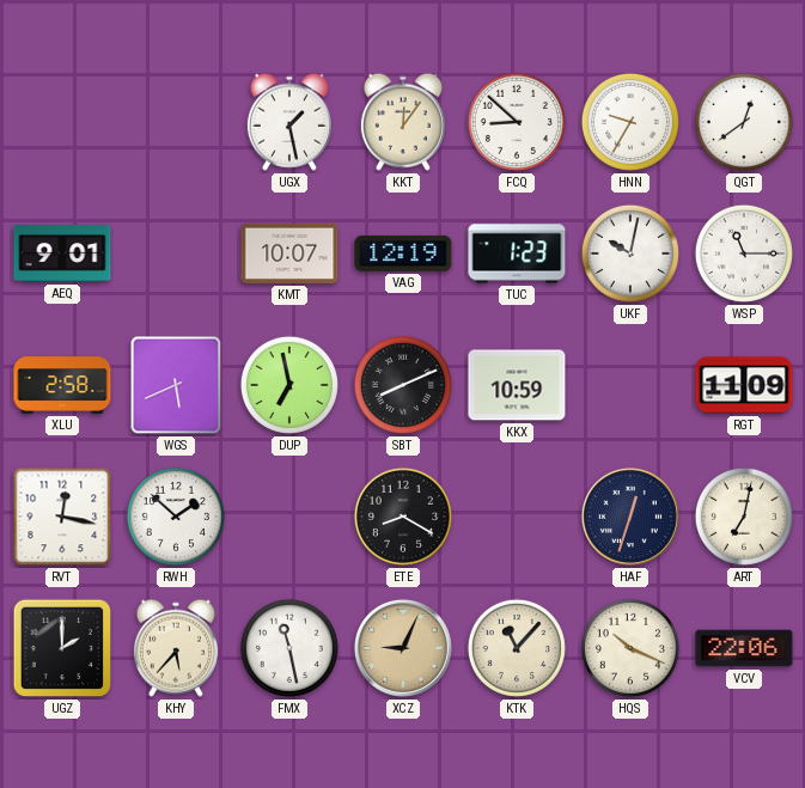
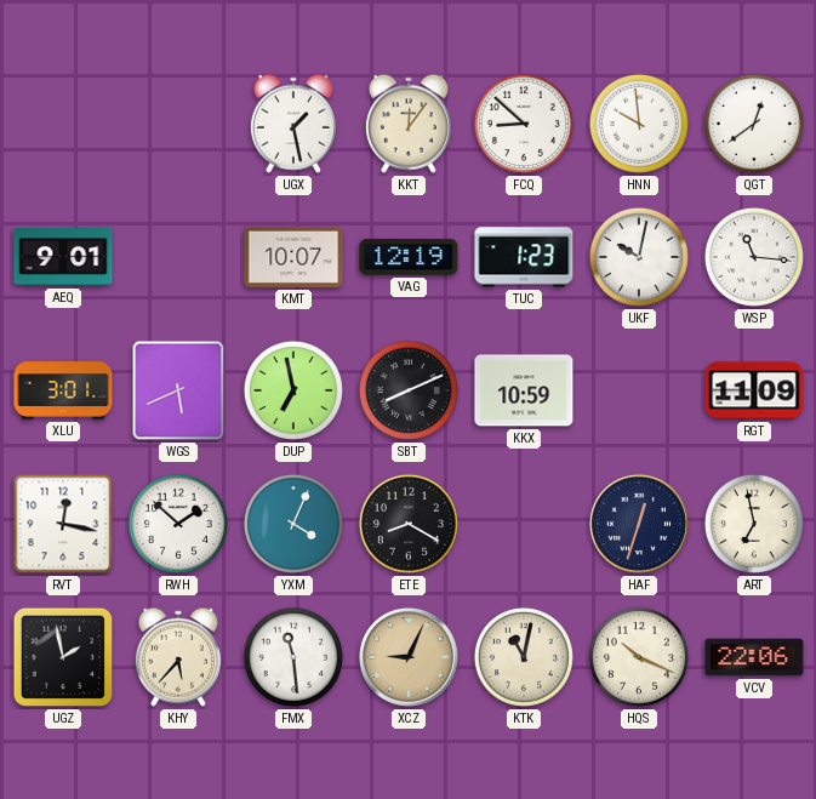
HNN: 9:35 -> 9:59 (639, 124)
WSP: 11:15 -> 11:16 (754, 257)
XLU: 2:58 -> 3:01 (63, 390)
YXM: none -> 4:04 (293, 524)
ART: 7:02 -> 6:58 (754, 524)
UGZ: 2:00 -> 1:58 (63, 657)
FMX: 11:28 -> 11:29 (293, 657)
KTK: 11:07 -> 11:02 (524, 657)
